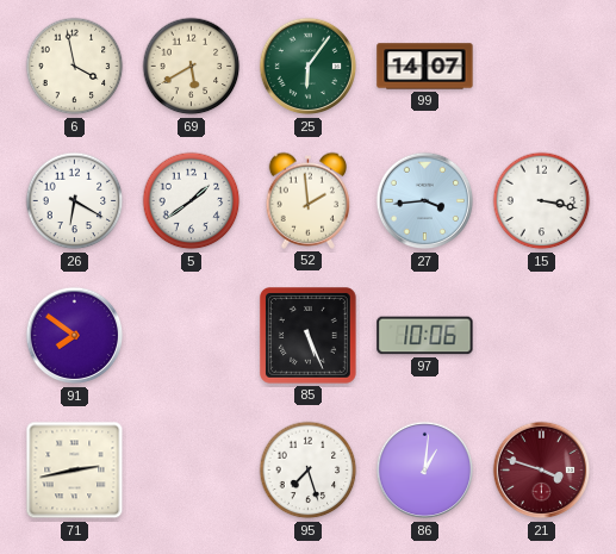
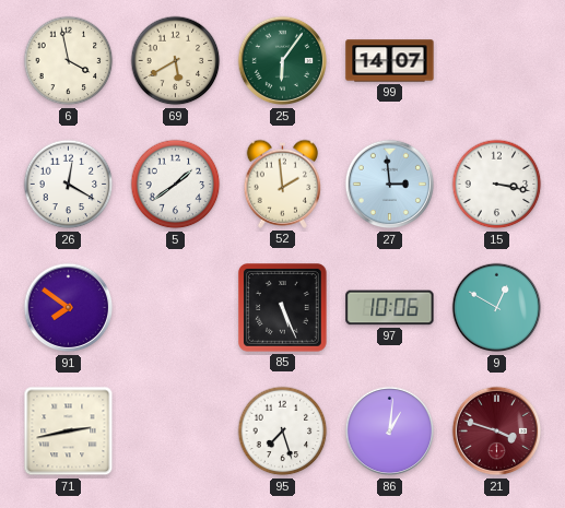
26: 6:20 -> 12:20 (69, 185)
27: 3:44 -> 2:59 (390, 185)
9: none -> 12:50 (497, 308)
